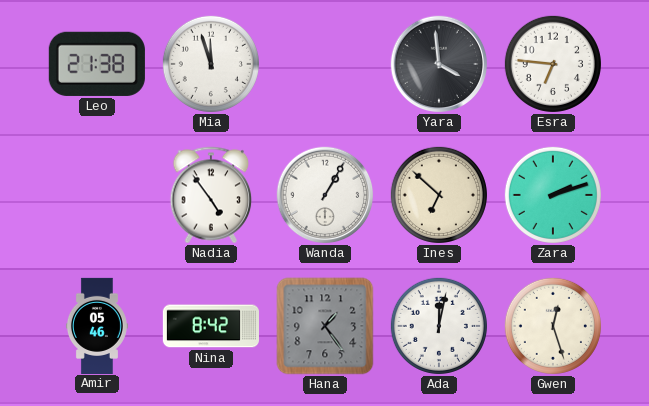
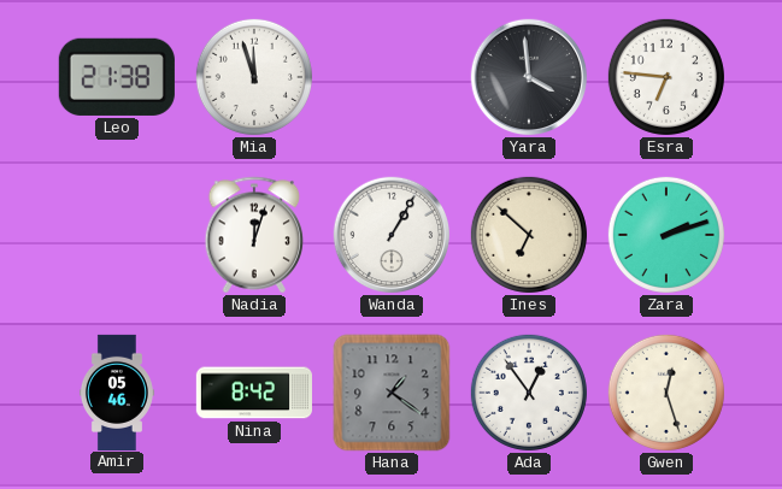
Nadia: 4:54 -> 12:03 (254, 235)
Hana: 1:24 -> 1:21 (392, 393)
Ada: 12:02 -> 12:54 (529, 393)
